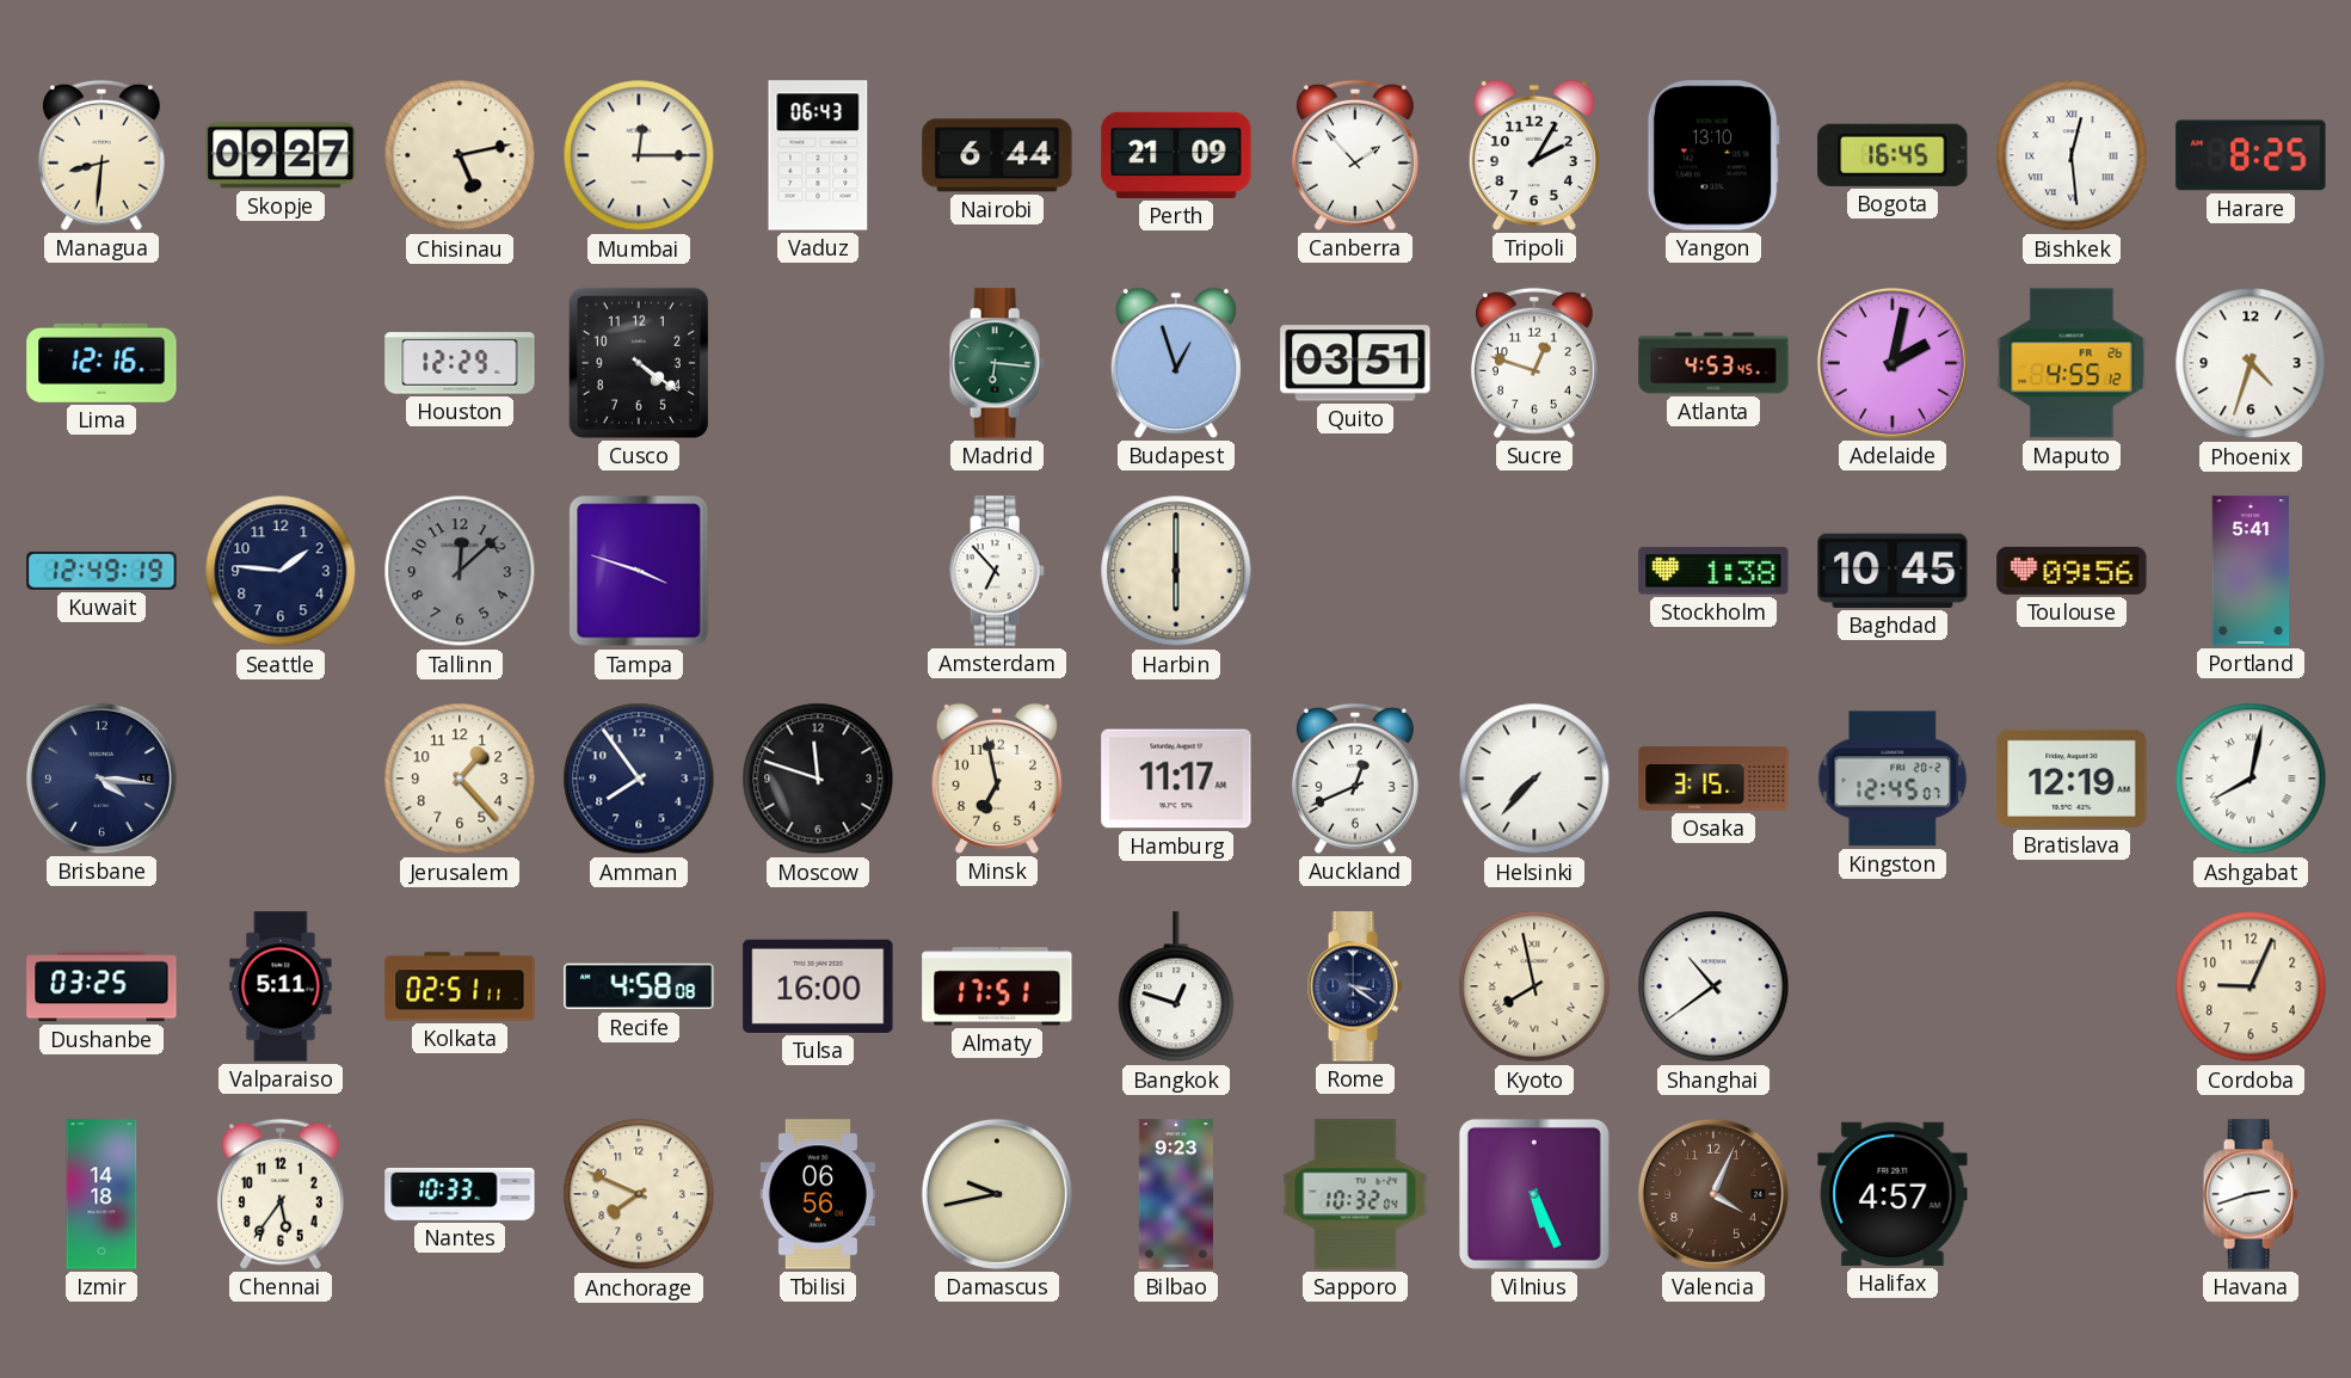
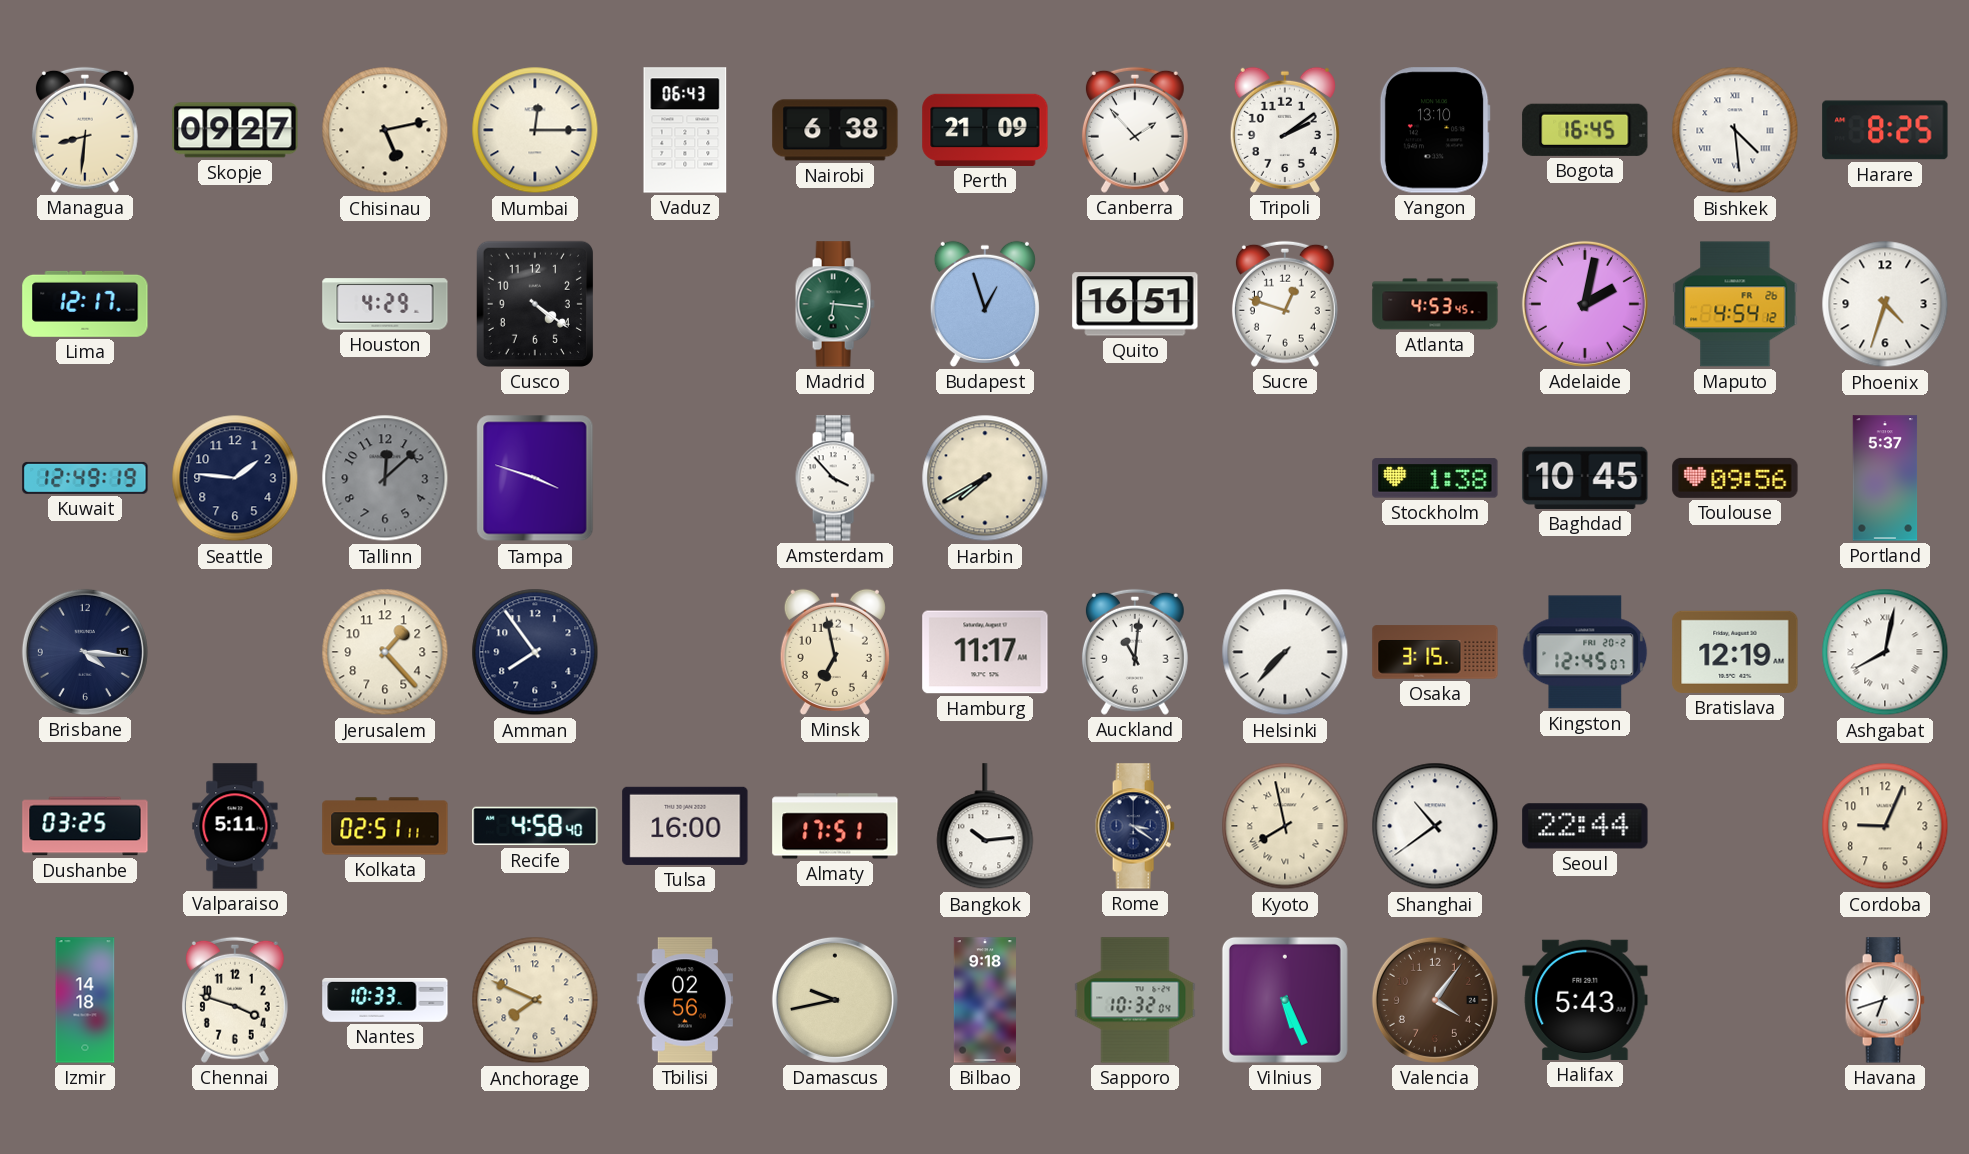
Nairobi: 6:44 -> 6:38 (835, 130)
Tripoli: 2:05 -> 2:09 (1285, 130)
Bishkek: 12:29 -> 4:29 (1735, 130)
Lima: 12:16 -> 12:17 (85, 304)
Houston: 12:29 -> 4:29 (385, 304)
Quito: 03:51 -> 16:51 (1135, 304)
Maputo: 4:55 -> 4:54 (1735, 304)
Amsterdam: 6:53 -> 3:53 (835, 478)
Harbin: 6:00 -> 7:40 (985, 478)
Portland: 5:41 -> 5:37 (1885, 478)
Moscow: 11:48 -> none (818, 779)
Auckland: 12:41 -> 11:01 (1135, 652)
Recife: 4:58:08 -> 4:58:40 (535, 826)
Bangkok: 12:48 -> 10:14 (985, 827)
Seoul: none -> 22:44 (1585, 826)
Chennai: 5:36 -> 3:48 (235, 1000)
Tbilisi: 06:56 -> 02:56 (685, 1000)
Bilbao: 9:23 -> 9:18 (985, 1000)
Valencia: 4:04 -> 4:06 (1435, 1000)
Halifax: 4:57 -> 5:43 (1585, 1000)
Havana: 2:42 -> 6:42 (1885, 1000)
